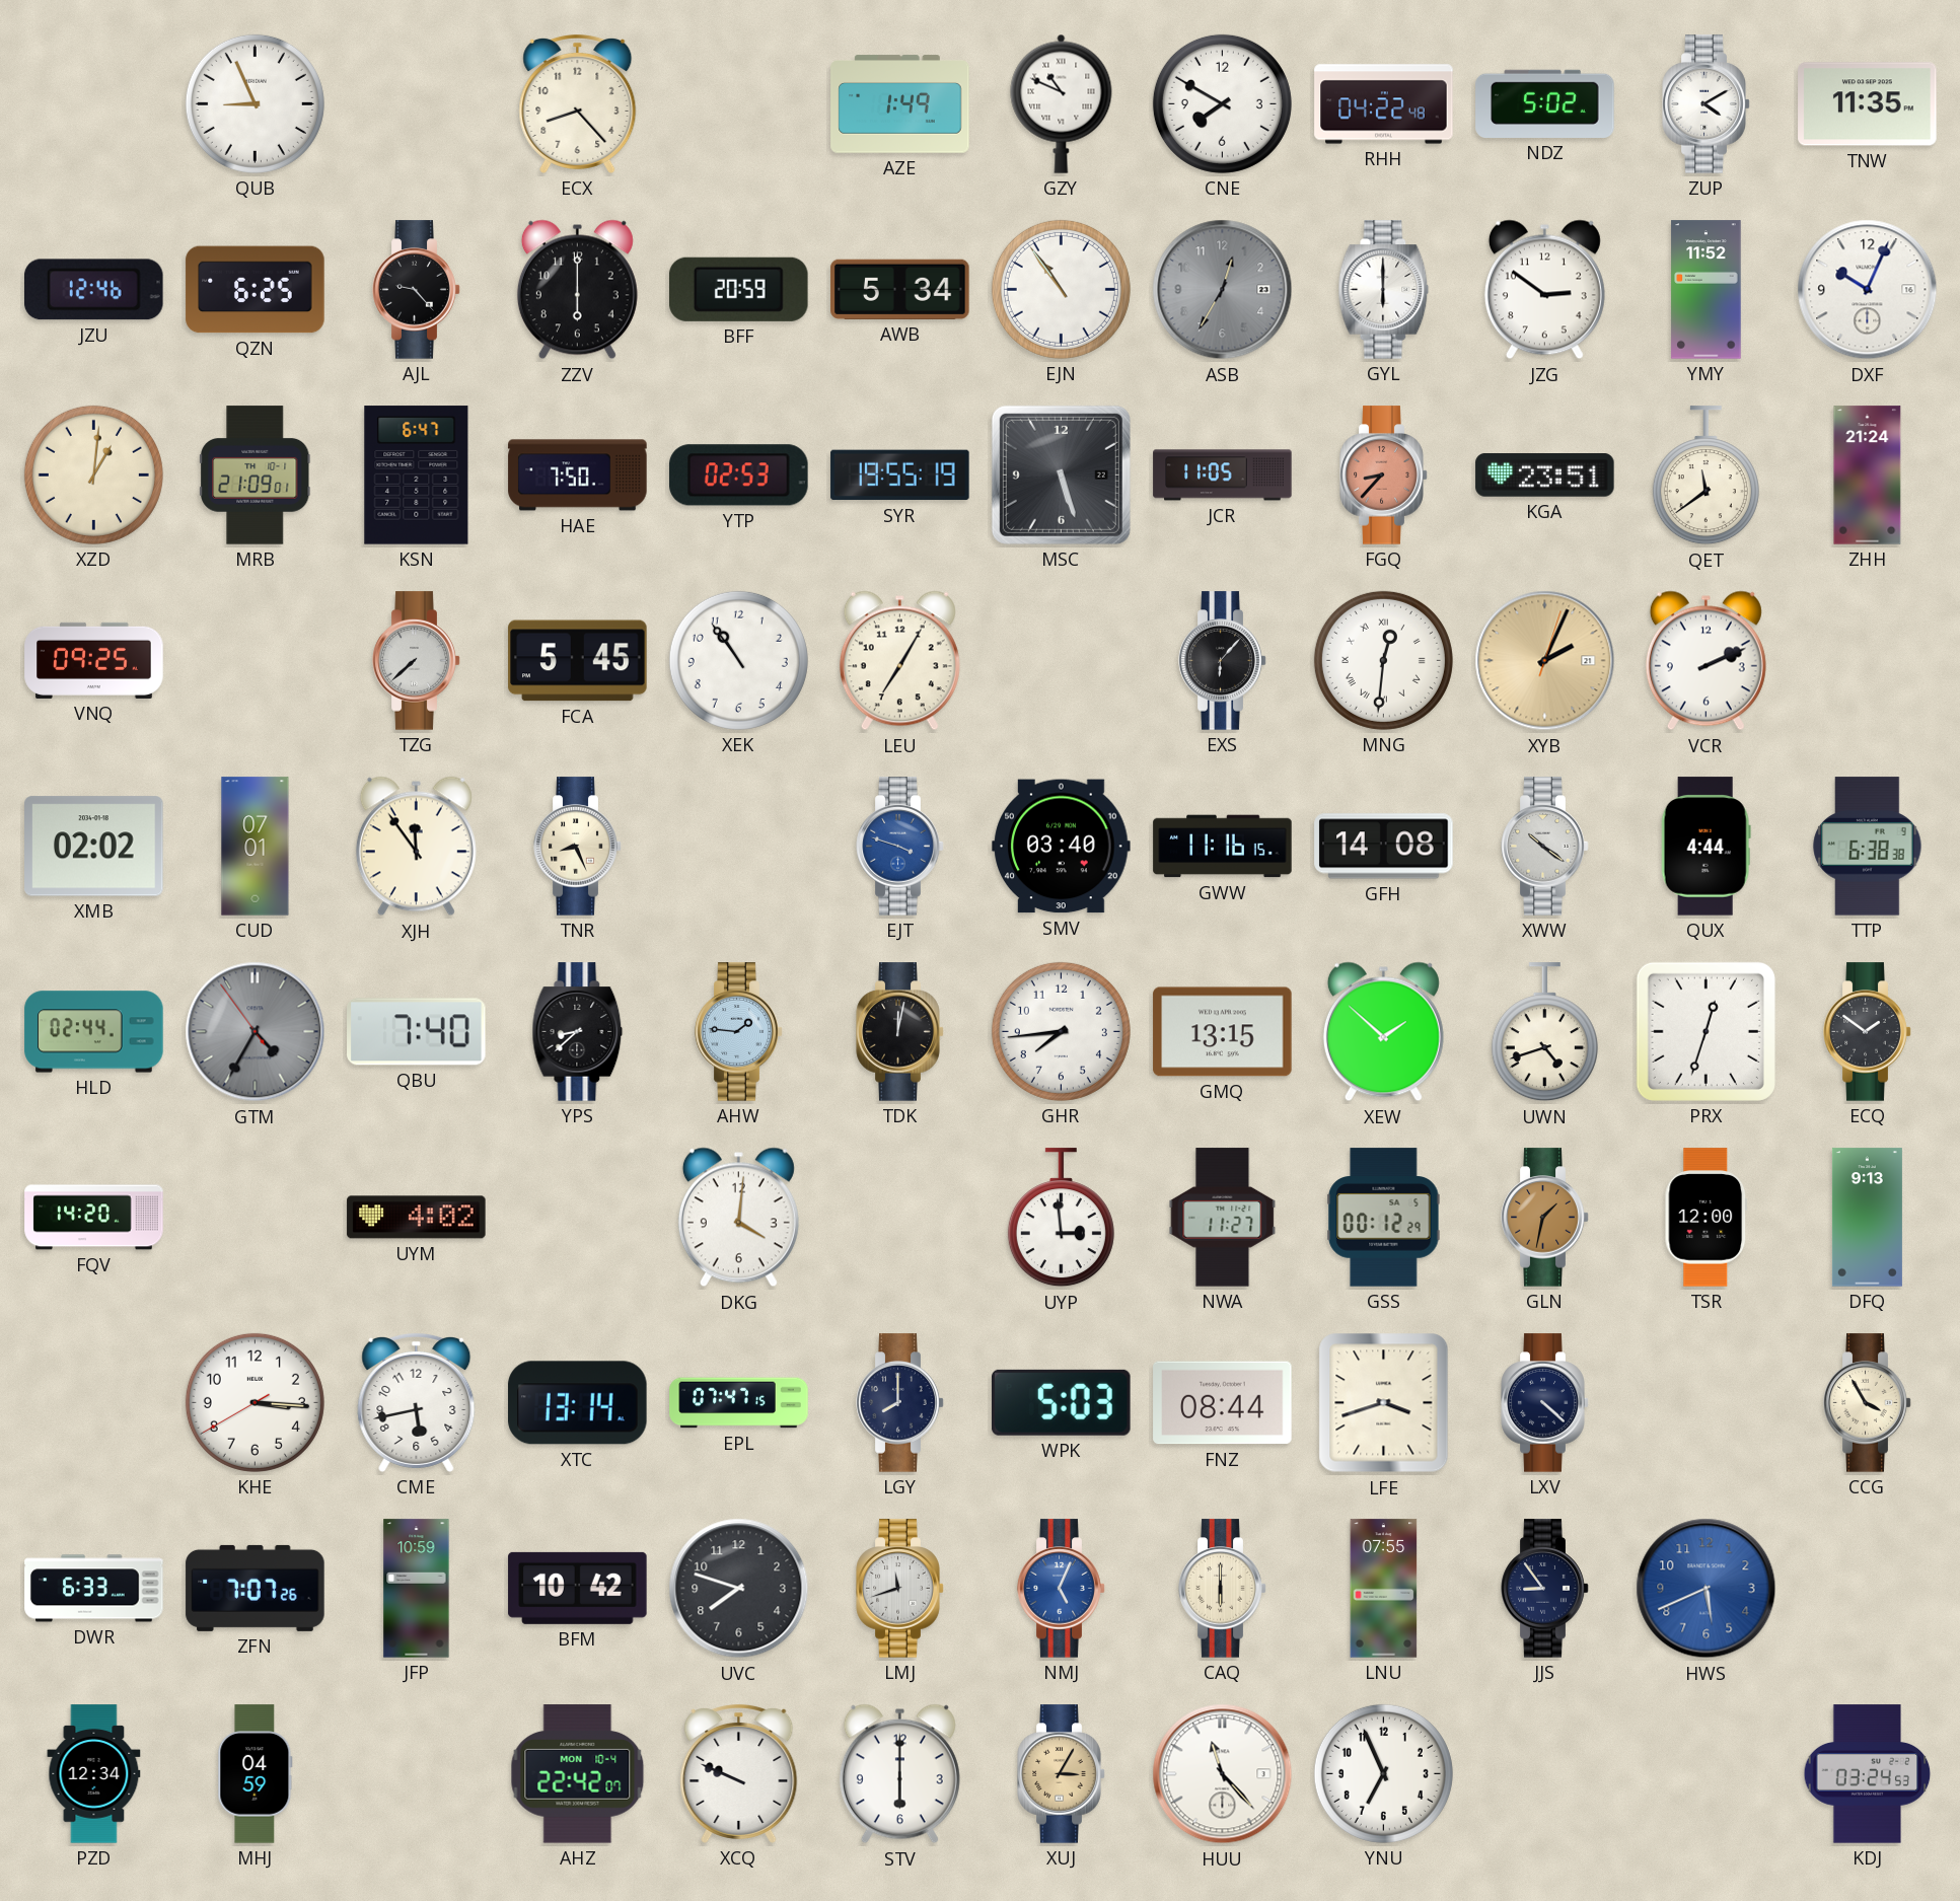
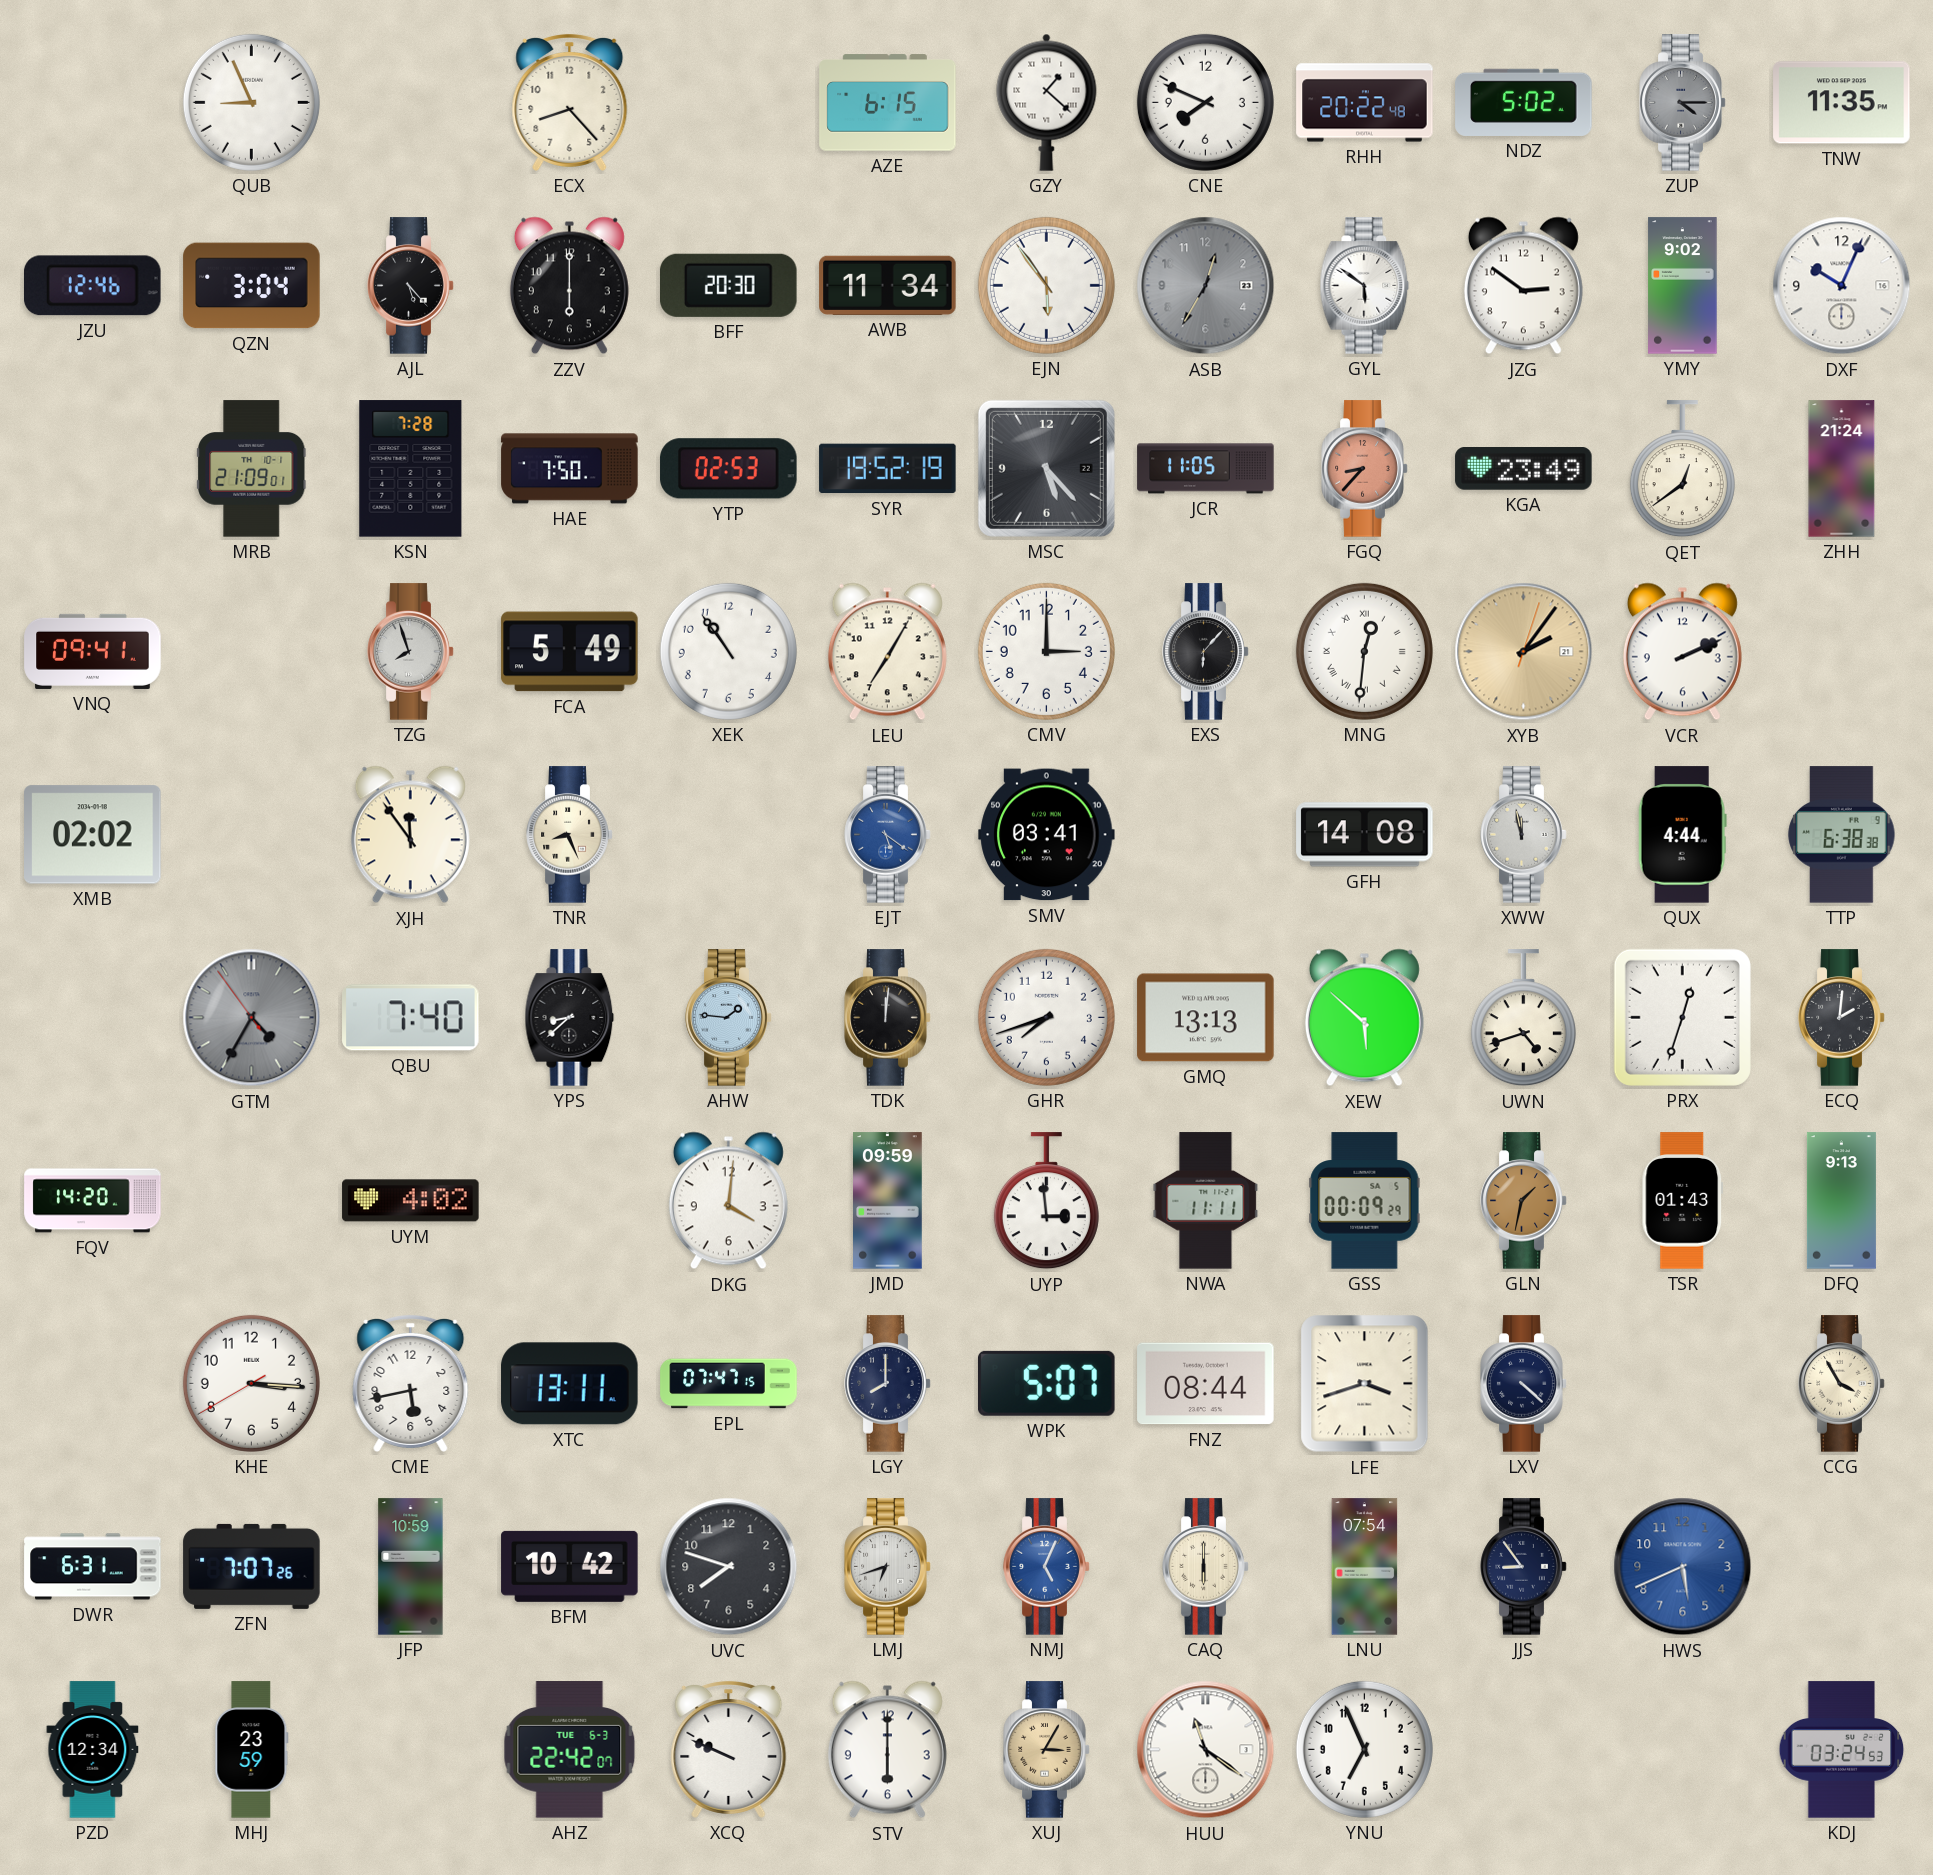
AZE: 1:49 -> 6:15 (888, 103)
GZY: 10:49 -> 1:22 (1047, 102)
CNE: 7:50 -> 7:49 (1205, 102)
RHH: 04:22 -> 20:22 (1365, 103)
ZUP: 4:10 -> 4:15 (1683, 103)
ZUP dial: white -> grey (1683, 103)
QZN: 6:25 -> 3:04 (252, 286)
AJL: 9:23 -> 5:23 (411, 286)
BFF: 20:59 -> 20:30 (729, 285)
AWB: 5:34 -> 11:34 (888, 285)
EJN: 10:54 -> 5:54 (1046, 285)
GYL: 6:00 -> 5:51 (1365, 286)
YMY: 11:52 -> 9:02 (1683, 286)
XZD: 1:01 -> none (93, 474)
KSN: 6:47 -> 7:28 (411, 469)
SYR: 19:55 -> 19:52 (888, 469)
MSC: 5:27 -> 5:23 (1046, 468)
KGA: 23:51 -> 23:49 (1524, 469)
QET: 11:39 -> 12:39 (1682, 469)
VNQ: 09:25 -> 09:41 (93, 651)
TZG: 7:38 -> 7:57 (411, 652)
FCA: 5:45 -> 5:49 (570, 652)
CMV: none -> 3:00 (1046, 651)
XYB: 2:04 -> 2:06 (1524, 652)
CUD: 07:01 -> none (256, 847)
EJT: 3:48 -> 5:21 (888, 835)
SMV: 03:40 -> 03:41 (1047, 835)
GWW: 11:16 -> none (1223, 847)
XWW: 10:21 -> 11:58 (1524, 835)
HLD: 02:44 -> none (94, 1032)
TDK: 12:02 -> 12:01 (888, 1018)
GHR: 7:44 -> 7:42 (1046, 1017)
GMQ: 13:15 -> 13:13 (1206, 1018)
XEW: 1:52 -> 5:52 (1364, 1018)
ECQ: 1:51 -> 2:01 (1842, 1018)
JMD: none -> 09:59 (888, 1201)
NWA: 11:27 -> 11:11 (1206, 1201)
GSS: 00:12 -> 00:09 (1365, 1201)
TSR: 12:00 -> 01:43 (1683, 1201)
XTC: 13:14 -> 13:11 (570, 1384)
WPK: 5:03 -> 5:07 (1047, 1383)
DWR: 6:33 -> 6:31 (93, 1567)
LMJ: 11:42 -> 6:42 (888, 1567)
LNU: 07:55 -> 07:54 (1365, 1567)
MHJ: 04:59 -> 23:59 (252, 1750)
AHZ date: MON 10-4 -> TUE 6-3 (570, 1750)
HUU: 11:23 -> 11:21 (1206, 1750)
